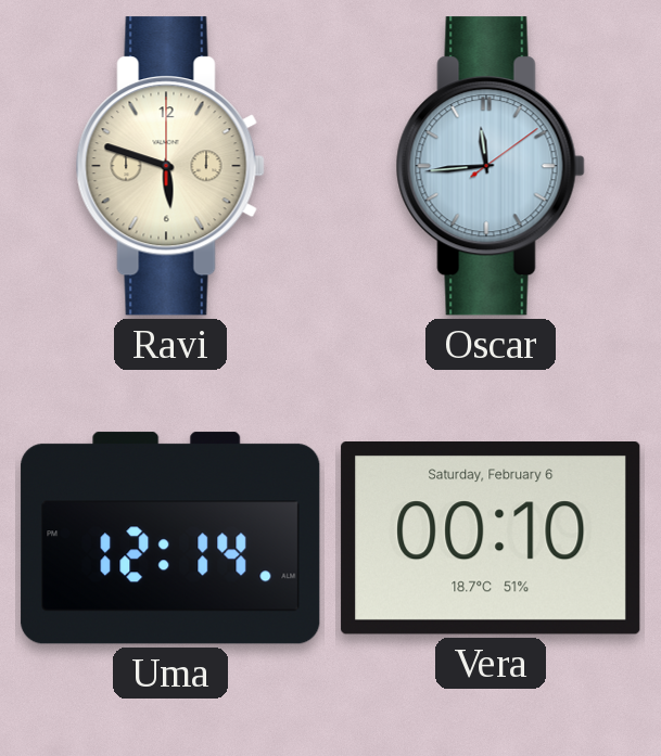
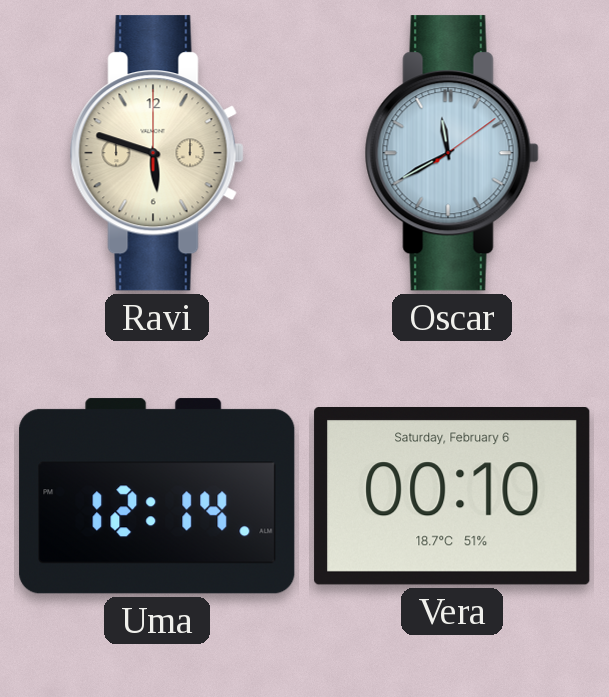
Oscar: 11:44 -> 11:40 (452, 153)
